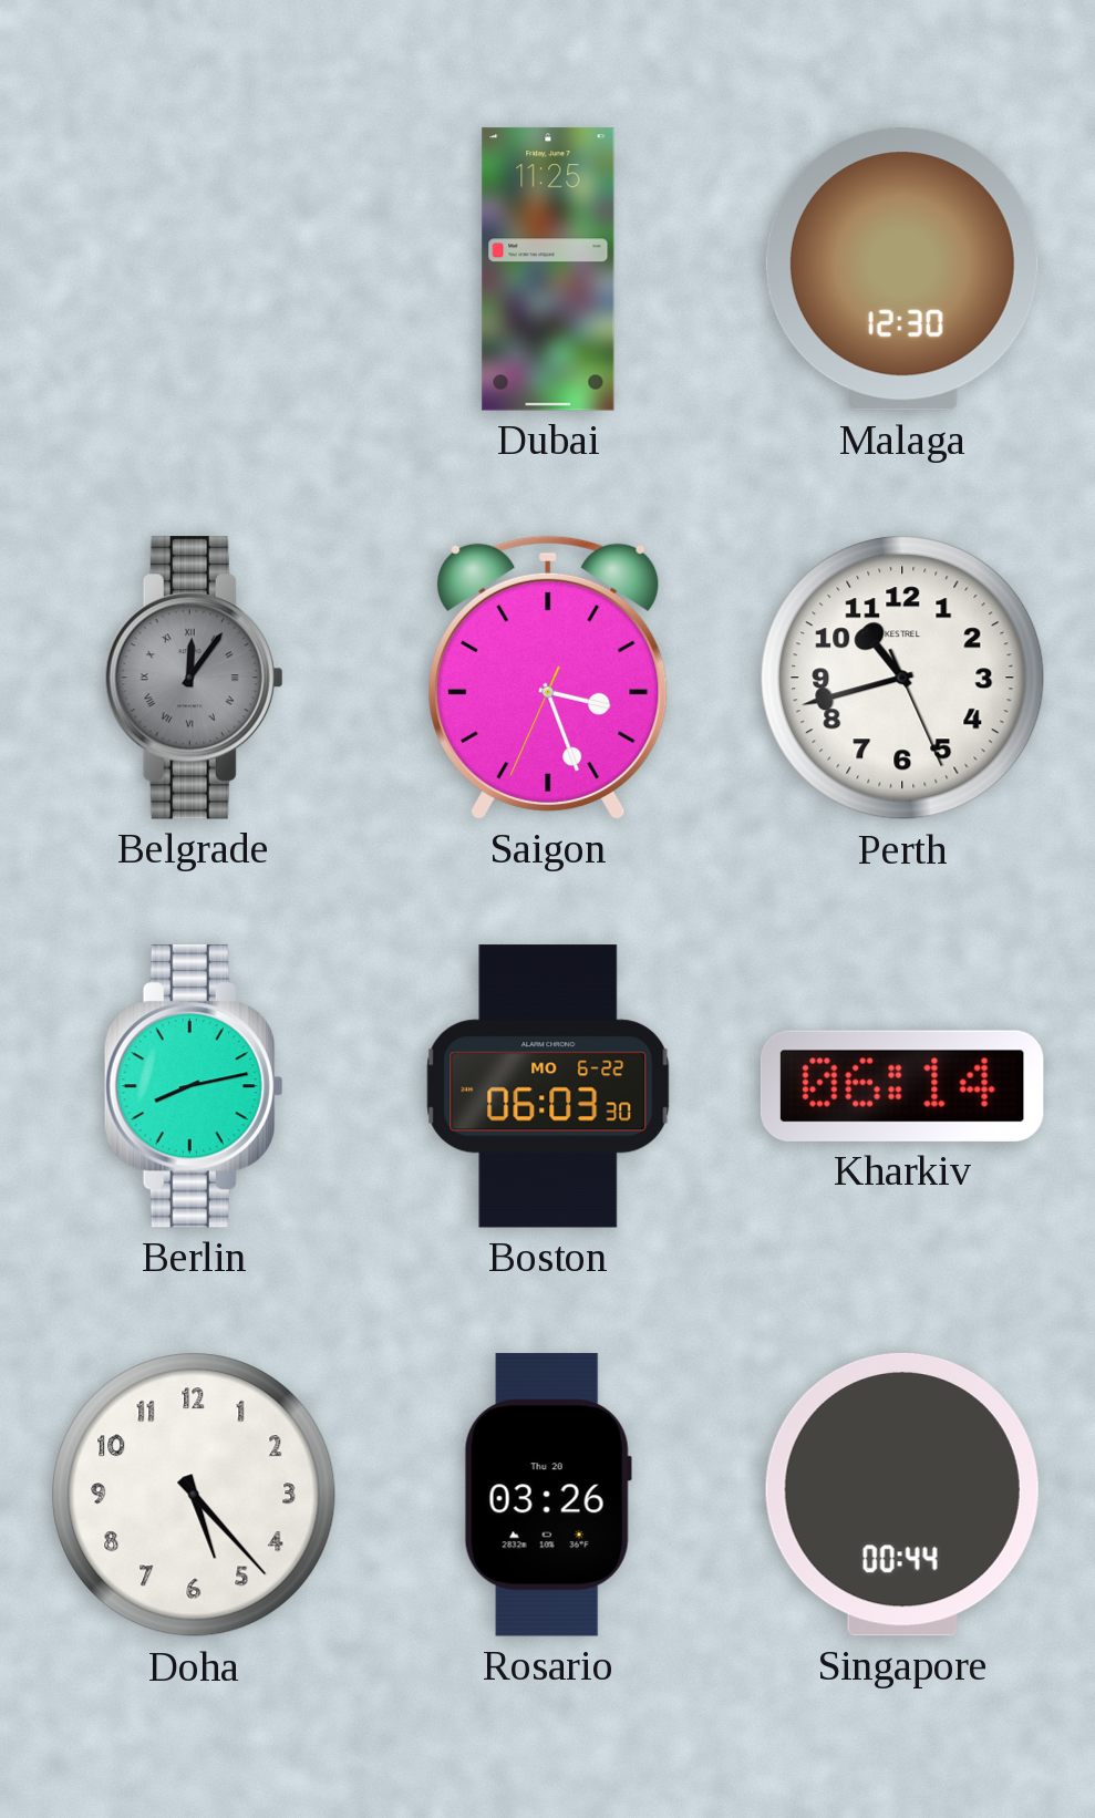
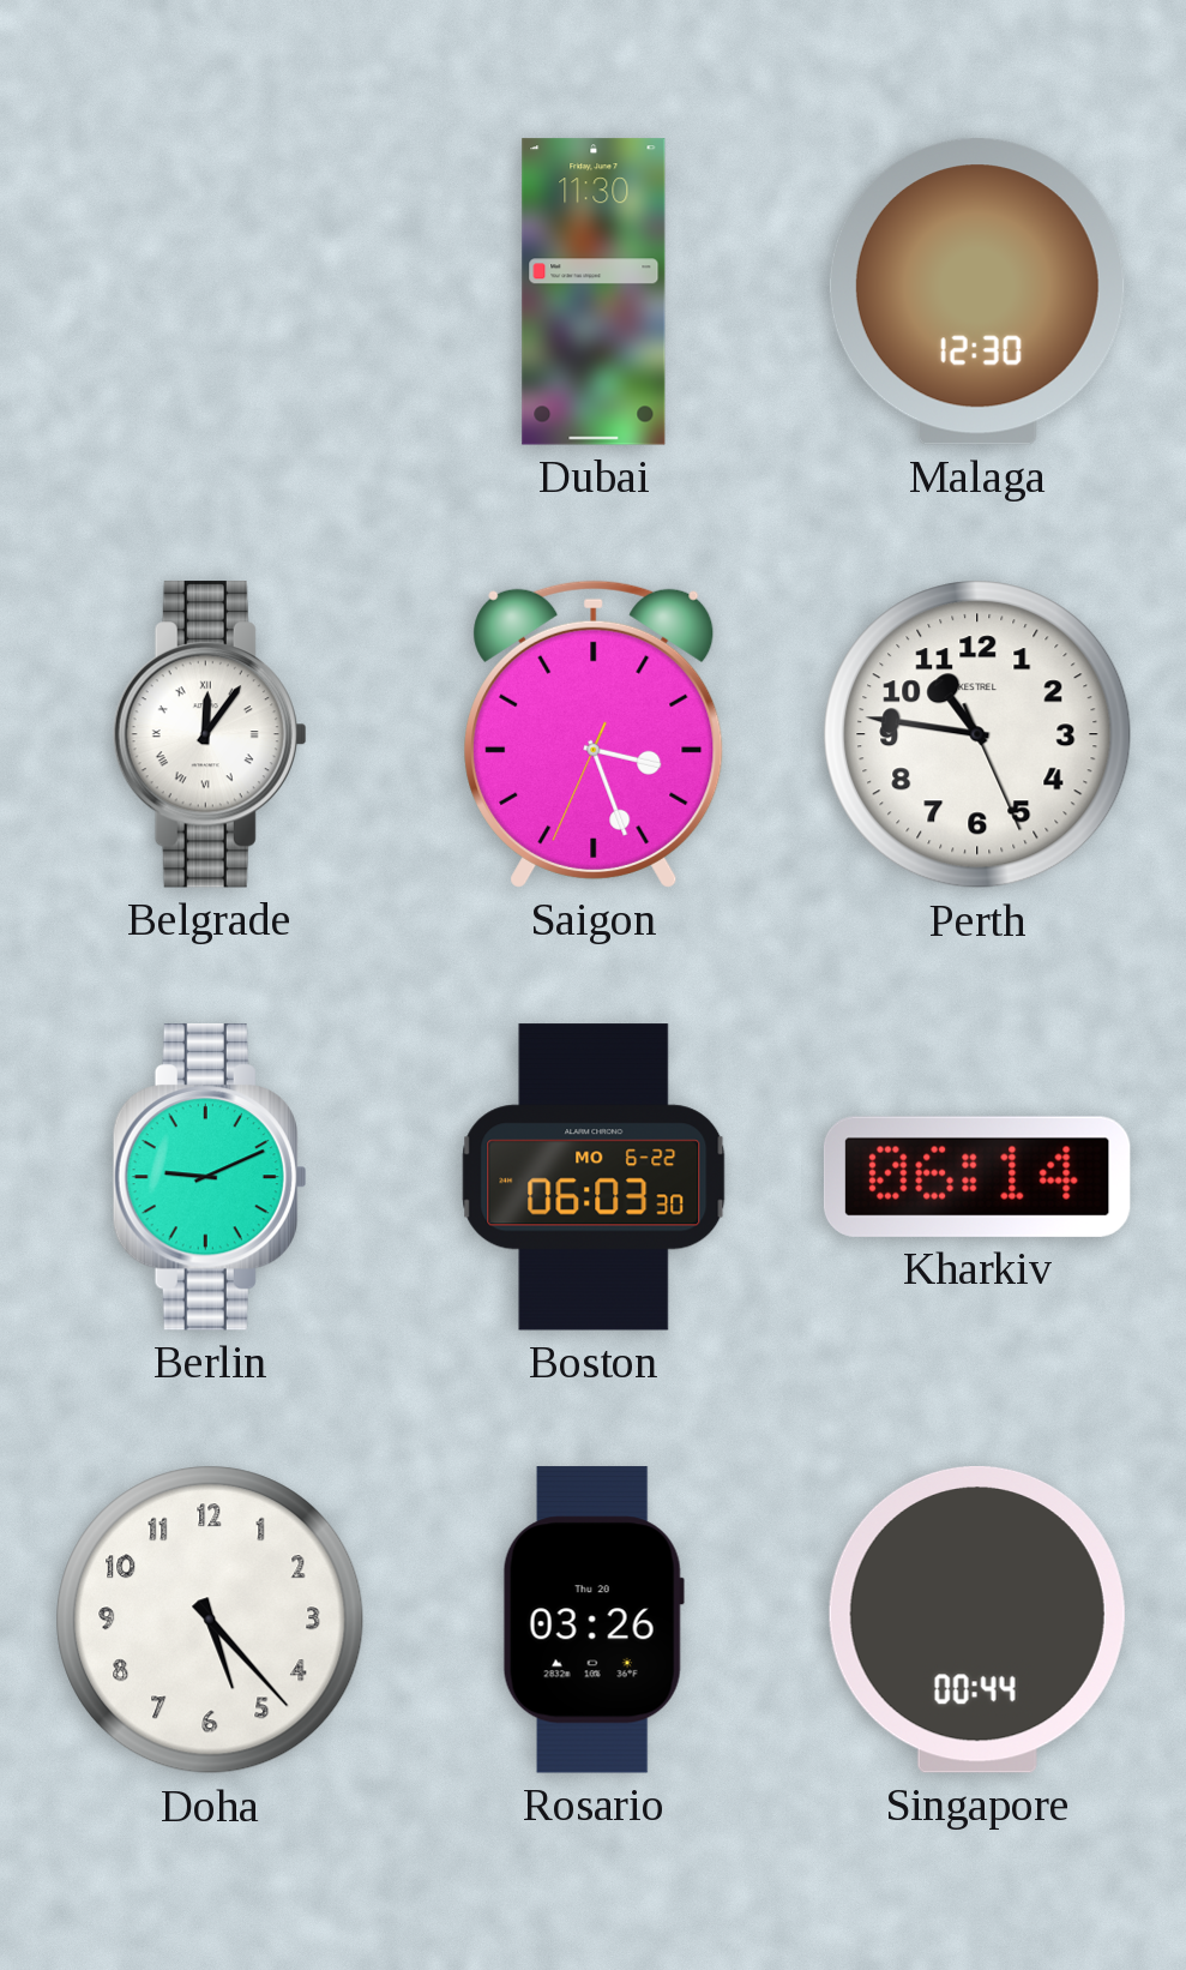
Dubai: 11:25 -> 11:30 (594, 292)
Belgrade dial: grey -> white (210, 734)
Perth: 10:42 -> 10:46 (977, 734)
Berlin: 8:13 -> 9:11 (210, 1177)
